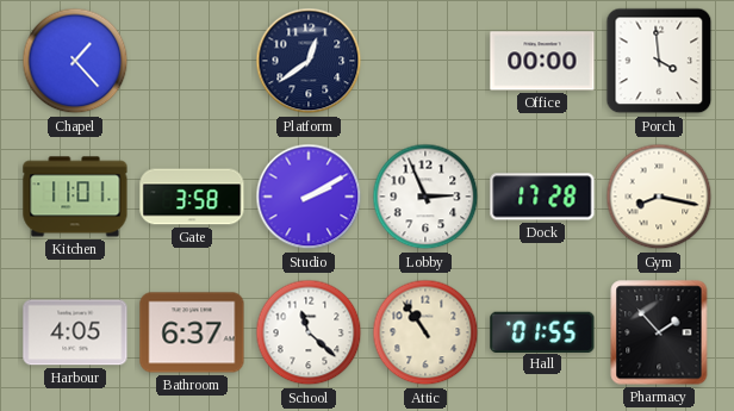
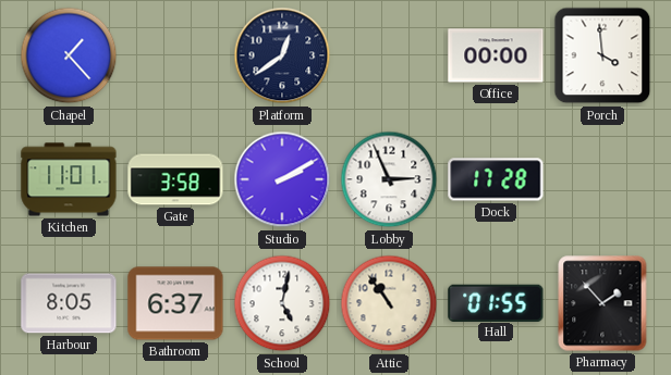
Gym: 8:17 -> none (659, 197)
Harbour: 4:05 -> 8:05 (69, 303)
School: 11:22 -> 5:02 (282, 303)
